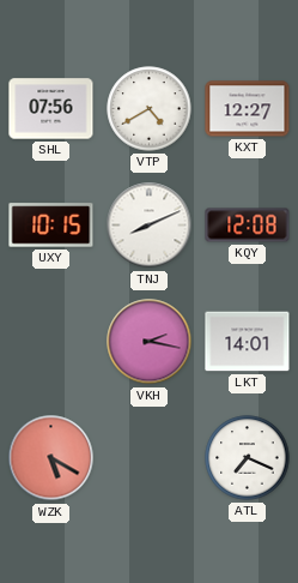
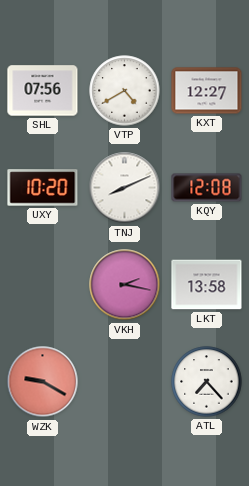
UXY: 10:15 -> 10:20 (43, 188)
LKT: 14:01 -> 13:58 (207, 285)
WZK: 5:20 -> 9:20 (43, 382)
ATL: 7:19 -> 7:23 (207, 382)
